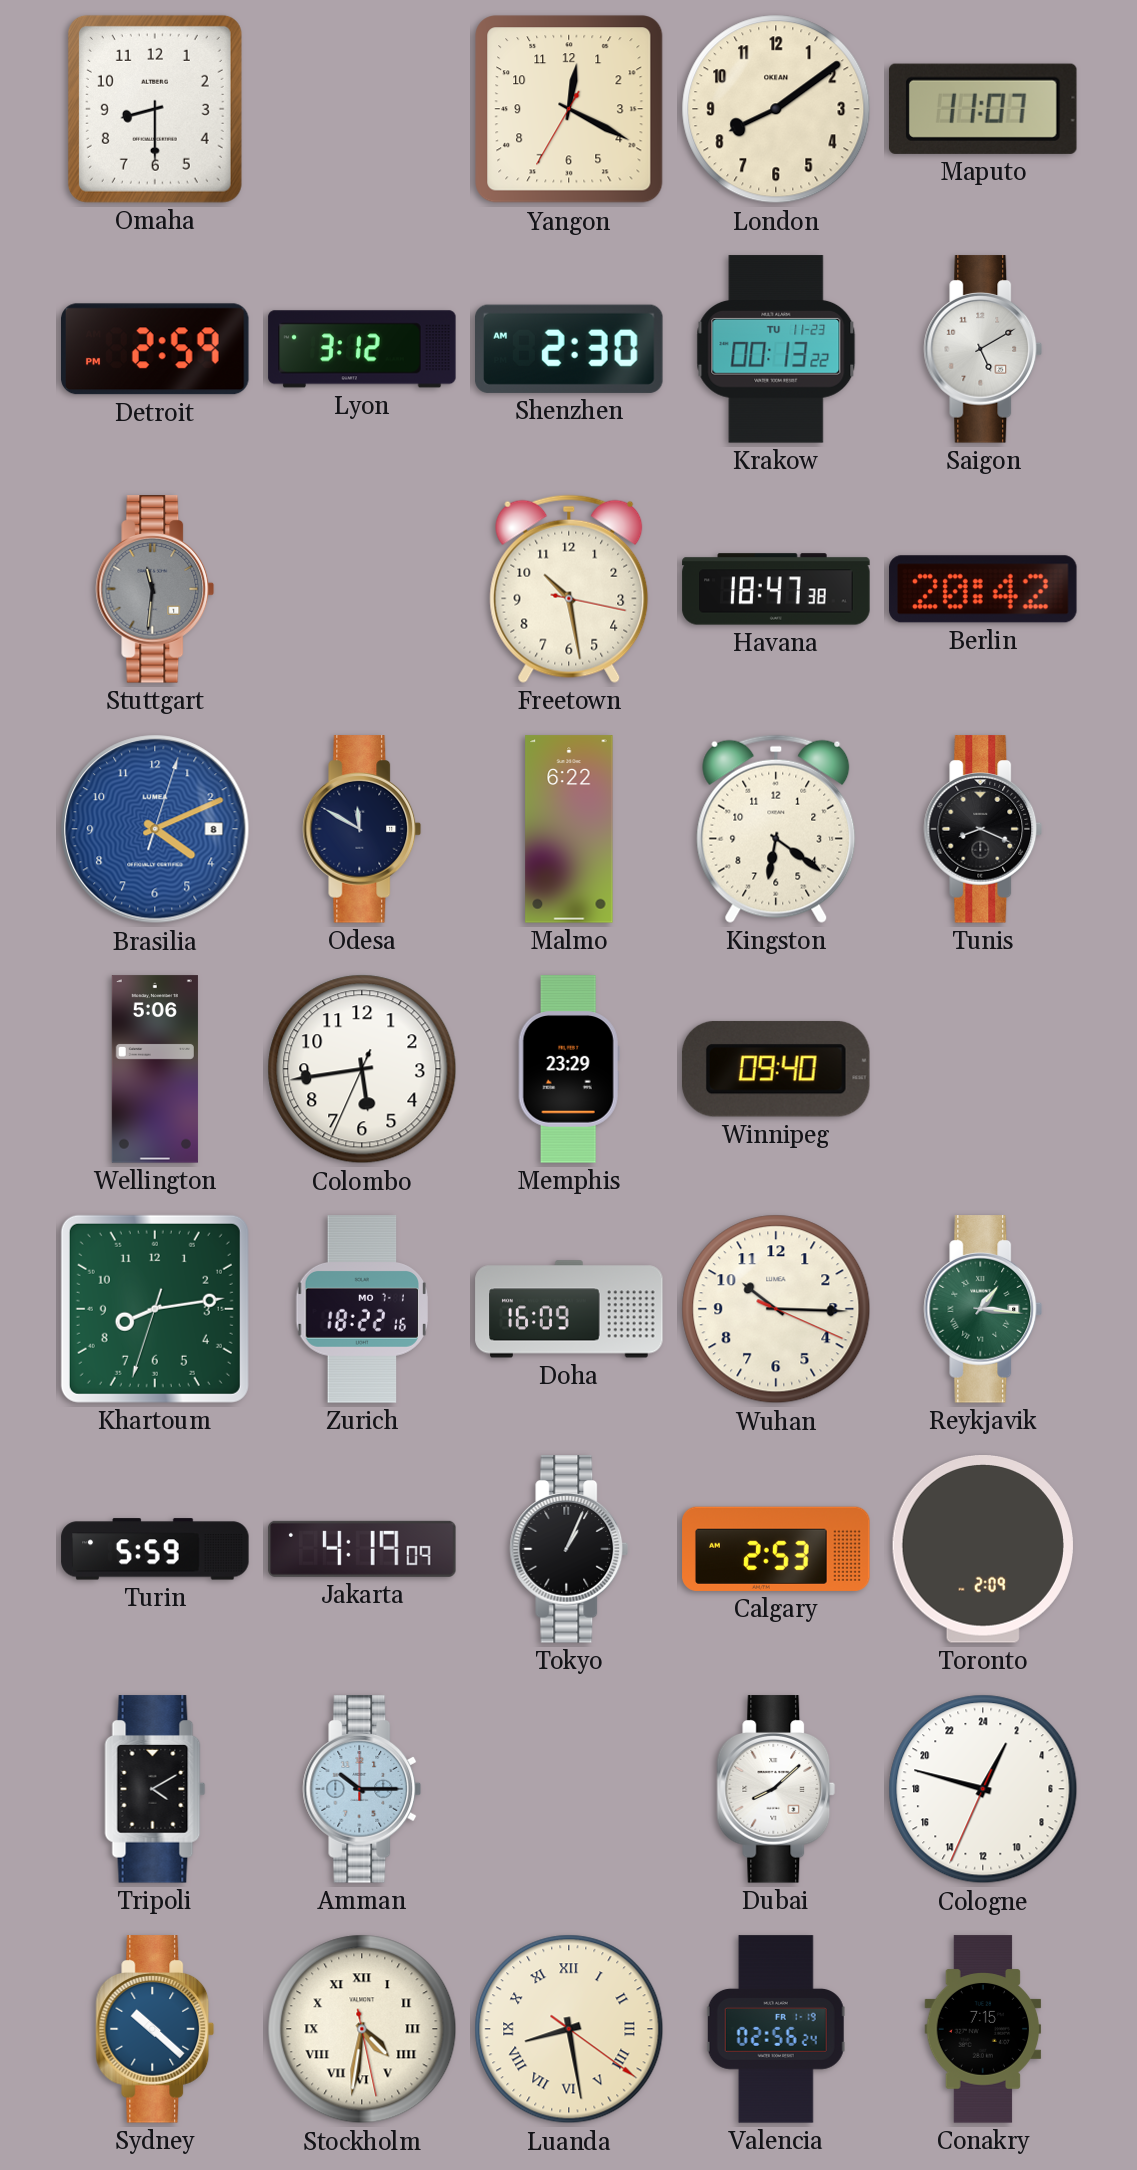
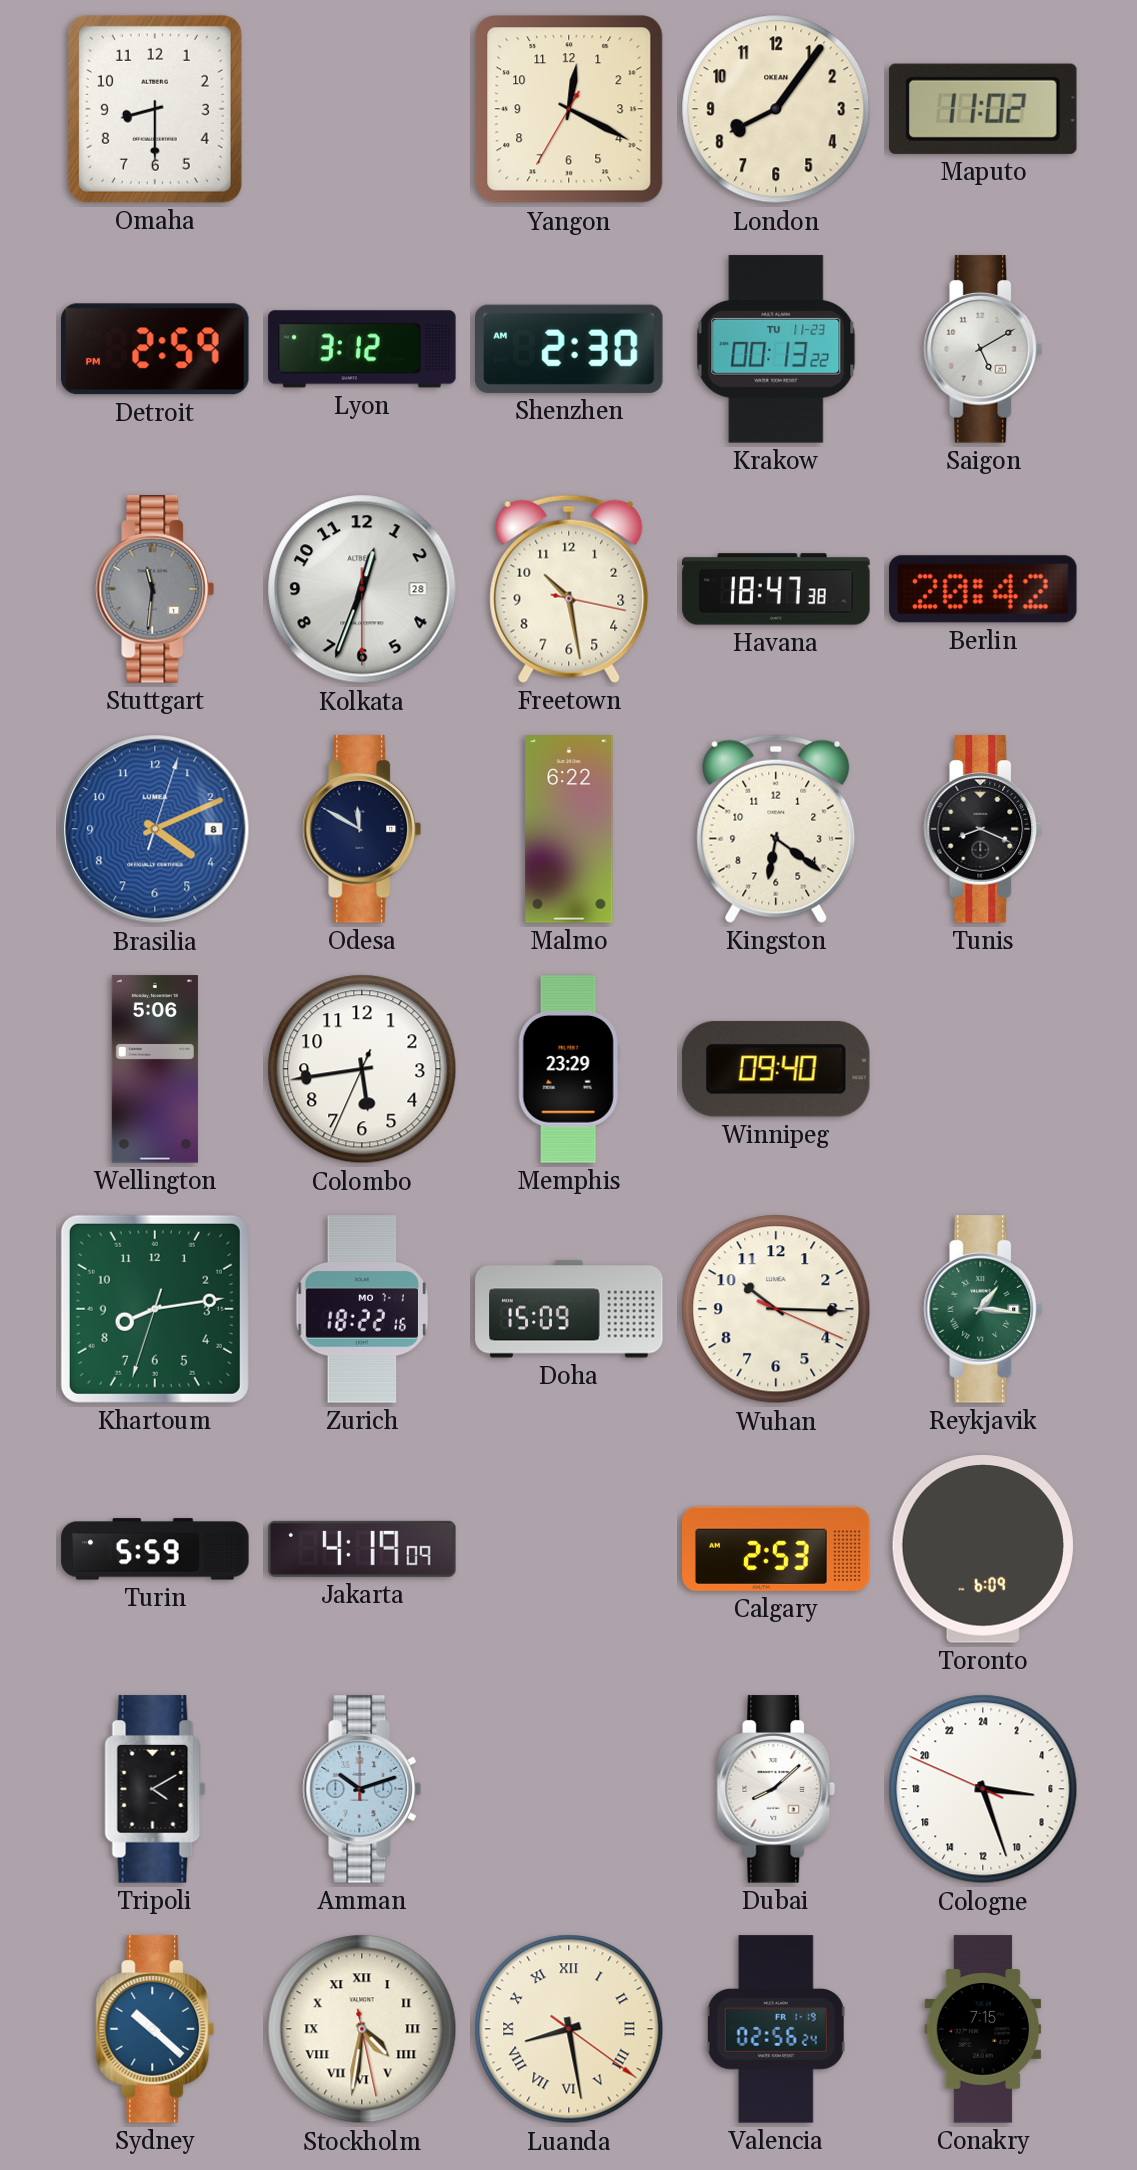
London: 8:09 -> 8:06 (776, 109)
Maputo: 11:07 -> 11:02 (983, 109)
Kolkata: none -> 12:33 (362, 589)
Doha: 16:09 -> 15:09 (569, 1309)
Tokyo: 1:04 -> none (569, 1549)
Toronto: 2:09 -> 6:09 (983, 1550)
Amman: 10:15 -> 10:12 (362, 1789)
Cologne: 1:47 -> 6:26 (983, 1789)
